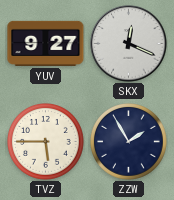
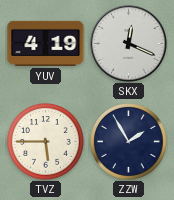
YUV: 9:27 -> 4:19 (46, 43)
